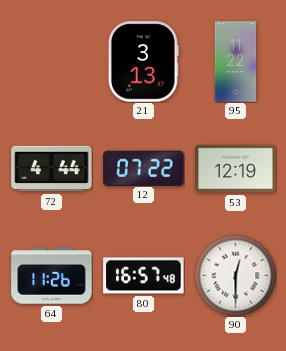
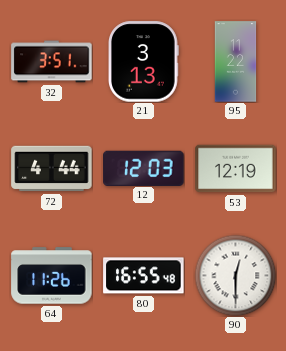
32: none -> 3:51 (52, 62)
12: 07:22 -> 12:03 (144, 168)
80: 16:57 -> 16:55 (144, 276)
